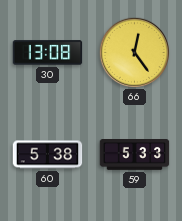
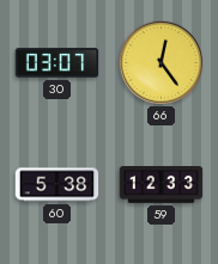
30: 13:08 -> 03:07 (57, 63)
59: 5:33 -> 12:33 (162, 185)
